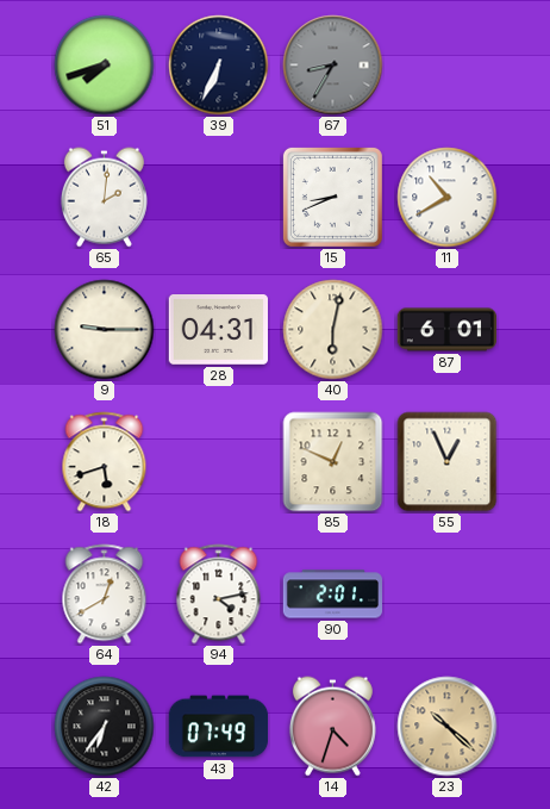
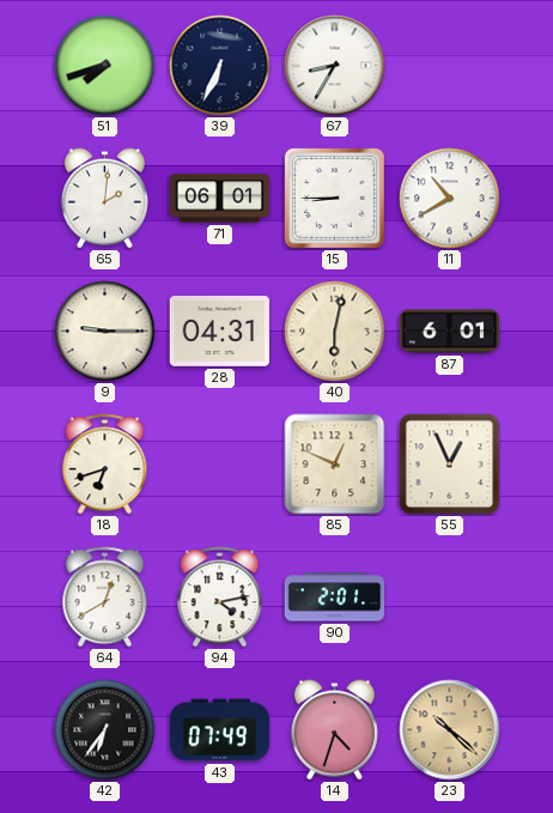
67 dial: grey -> white (335, 66)
71: none -> 06:01 (220, 199)
15: 8:41 -> 8:45 (334, 198)
18: 5:42 -> 6:42 (105, 465)
